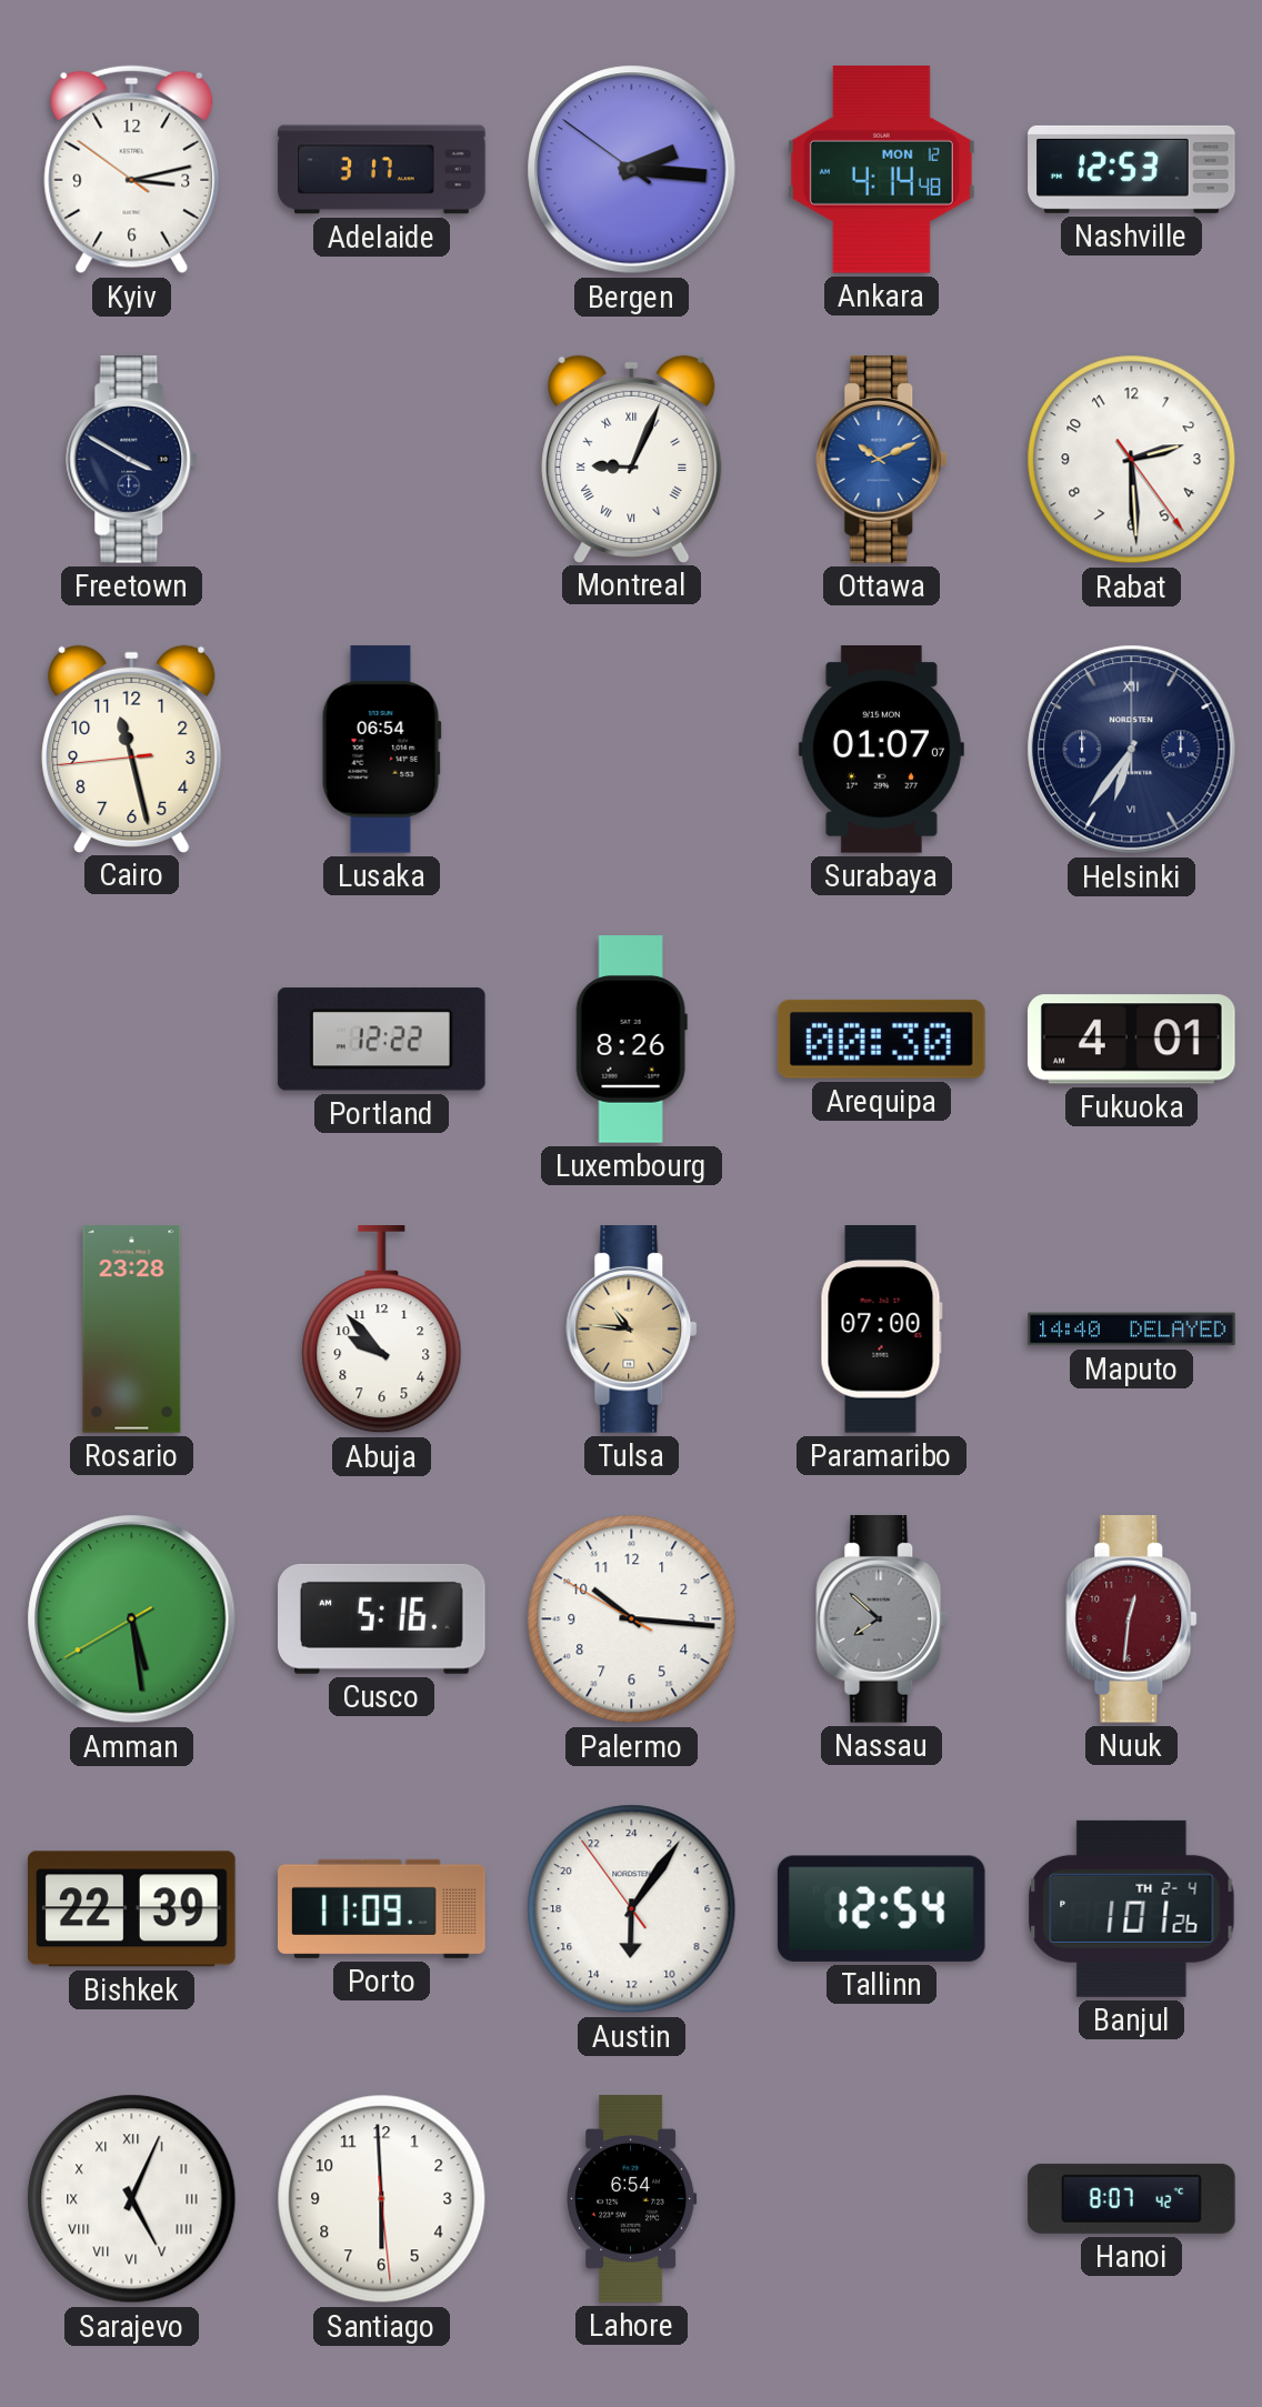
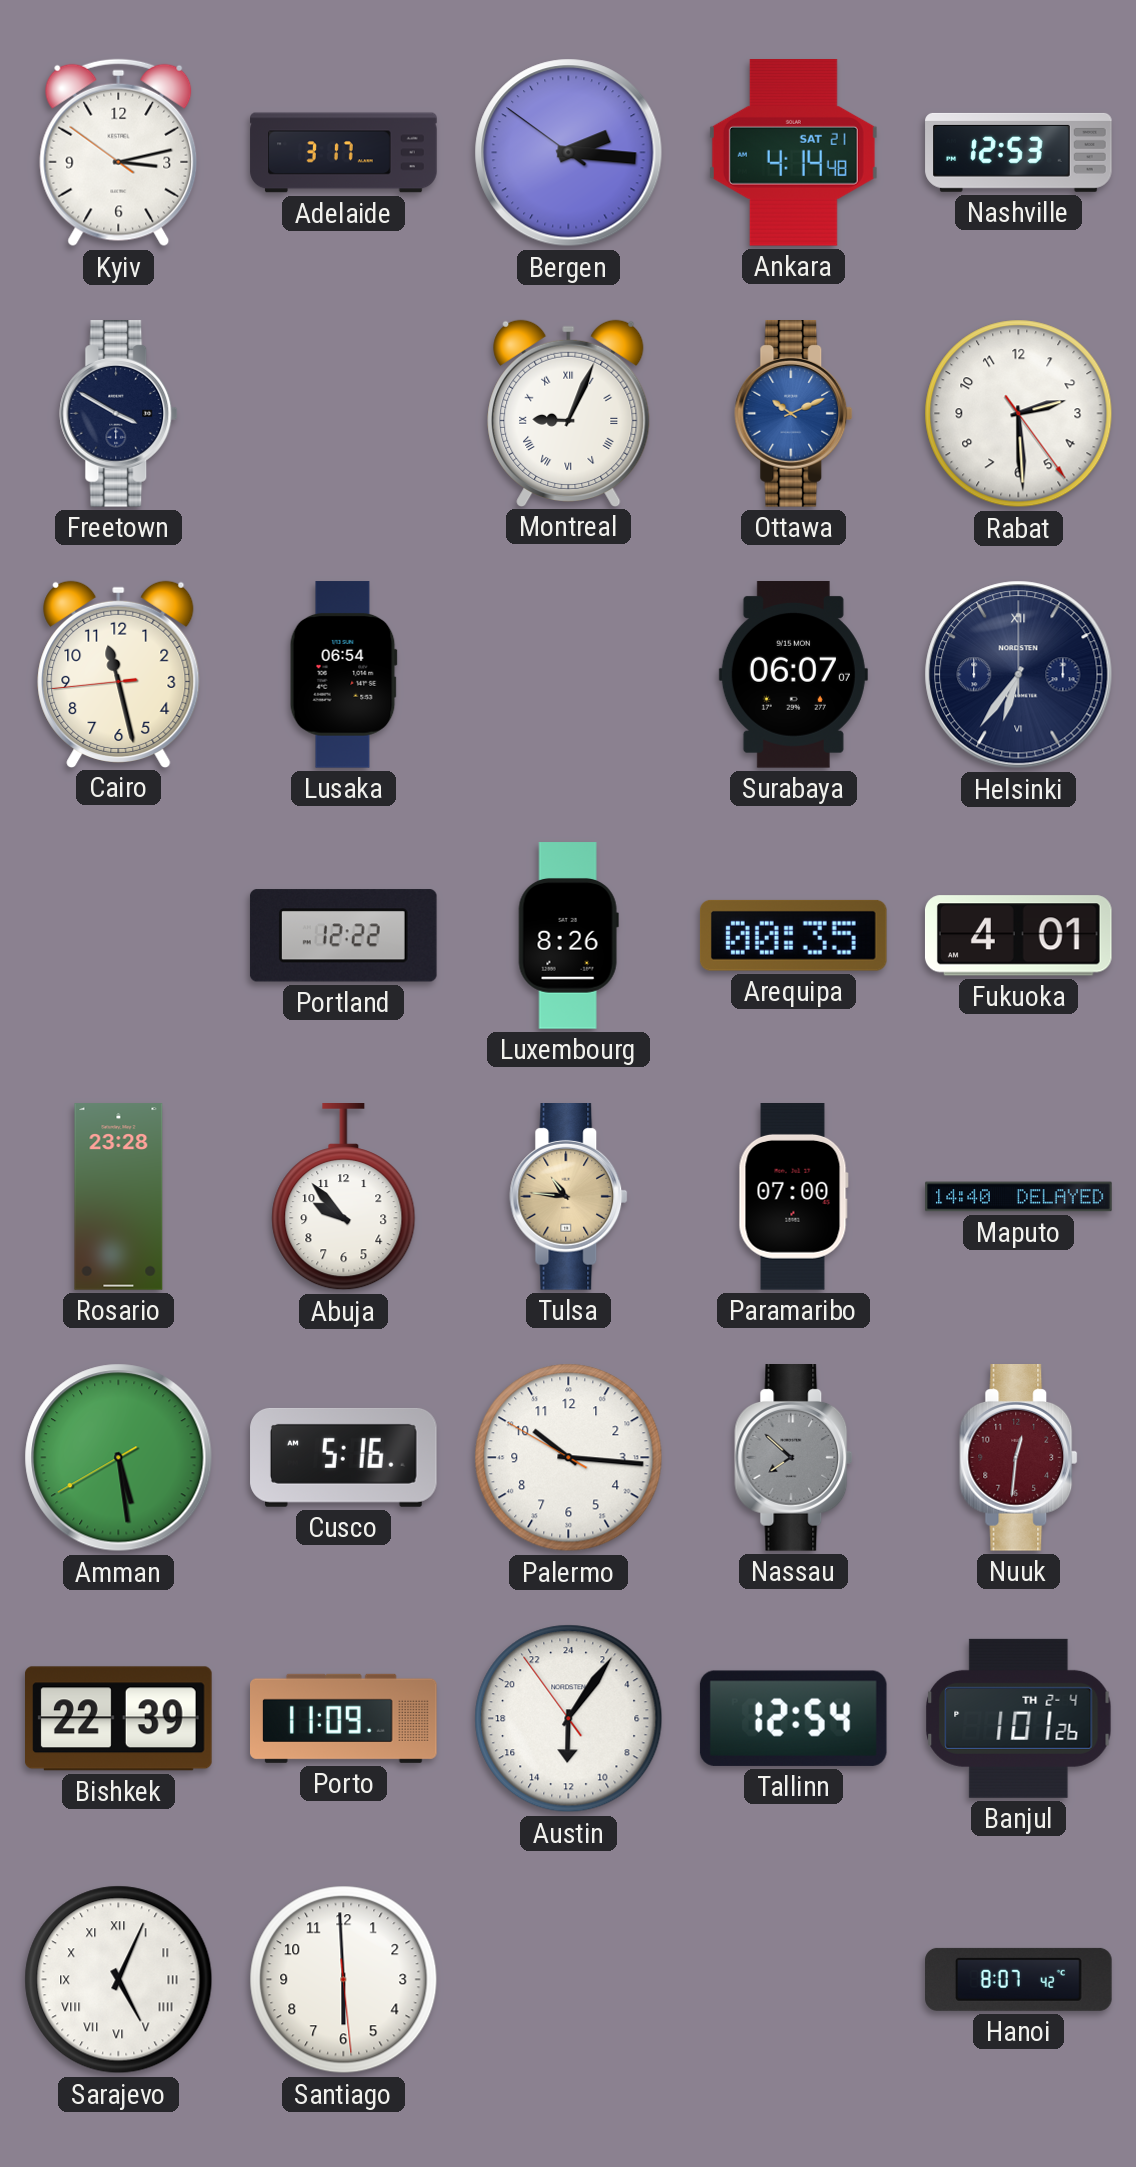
Ankara date: MON 12 -> SAT 21 (793, 153)
Surabaya: 01:07 -> 06:07 (793, 675)
Arequipa: 00:30 -> 00:35 (793, 935)
Lahore: 6:54 -> none (632, 2199)
